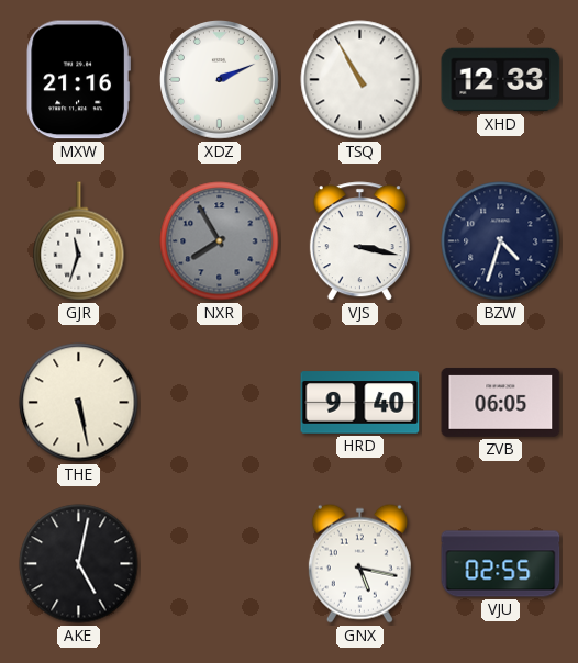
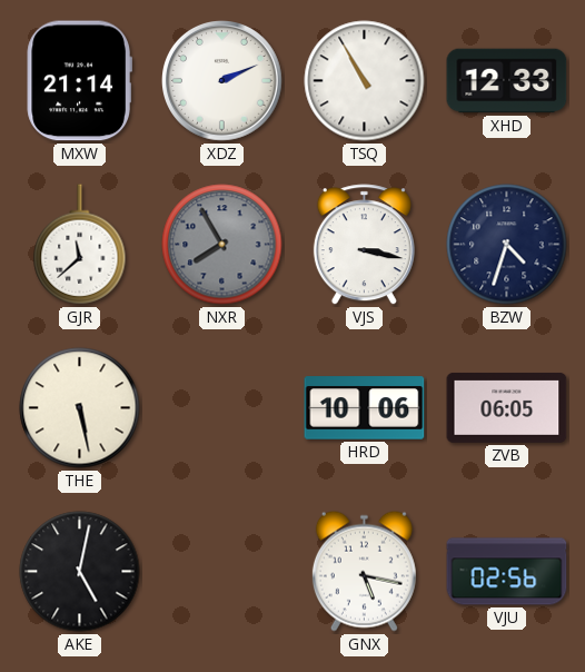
MXW: 21:16 -> 21:14 (79, 81)
GJR: 11:33 -> 11:38 (80, 245)
HRD: 9:40 -> 10:06 (365, 408)
VJU: 02:55 -> 02:56 (507, 572)
